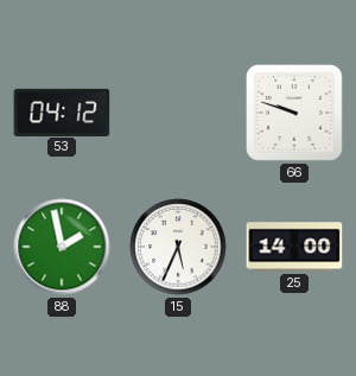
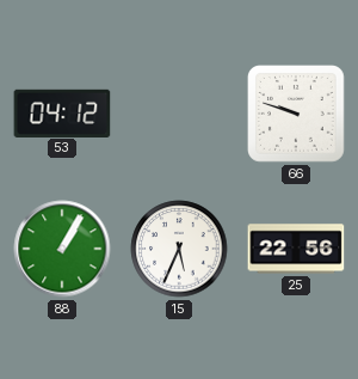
88: 1:58 -> 1:05 (62, 249)
25: 14:00 -> 22:56 (296, 249)
